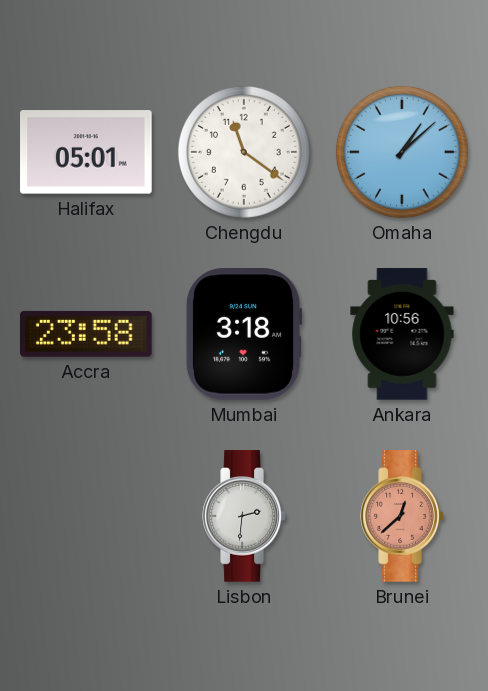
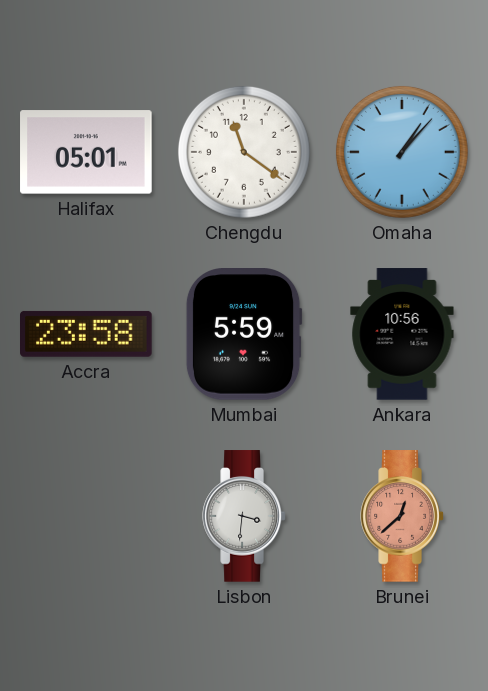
Omaha: 1:08 -> 1:07 (402, 152)
Mumbai: 3:18 -> 5:59 (244, 335)
Lisbon: 2:31 -> 3:31 (244, 516)
